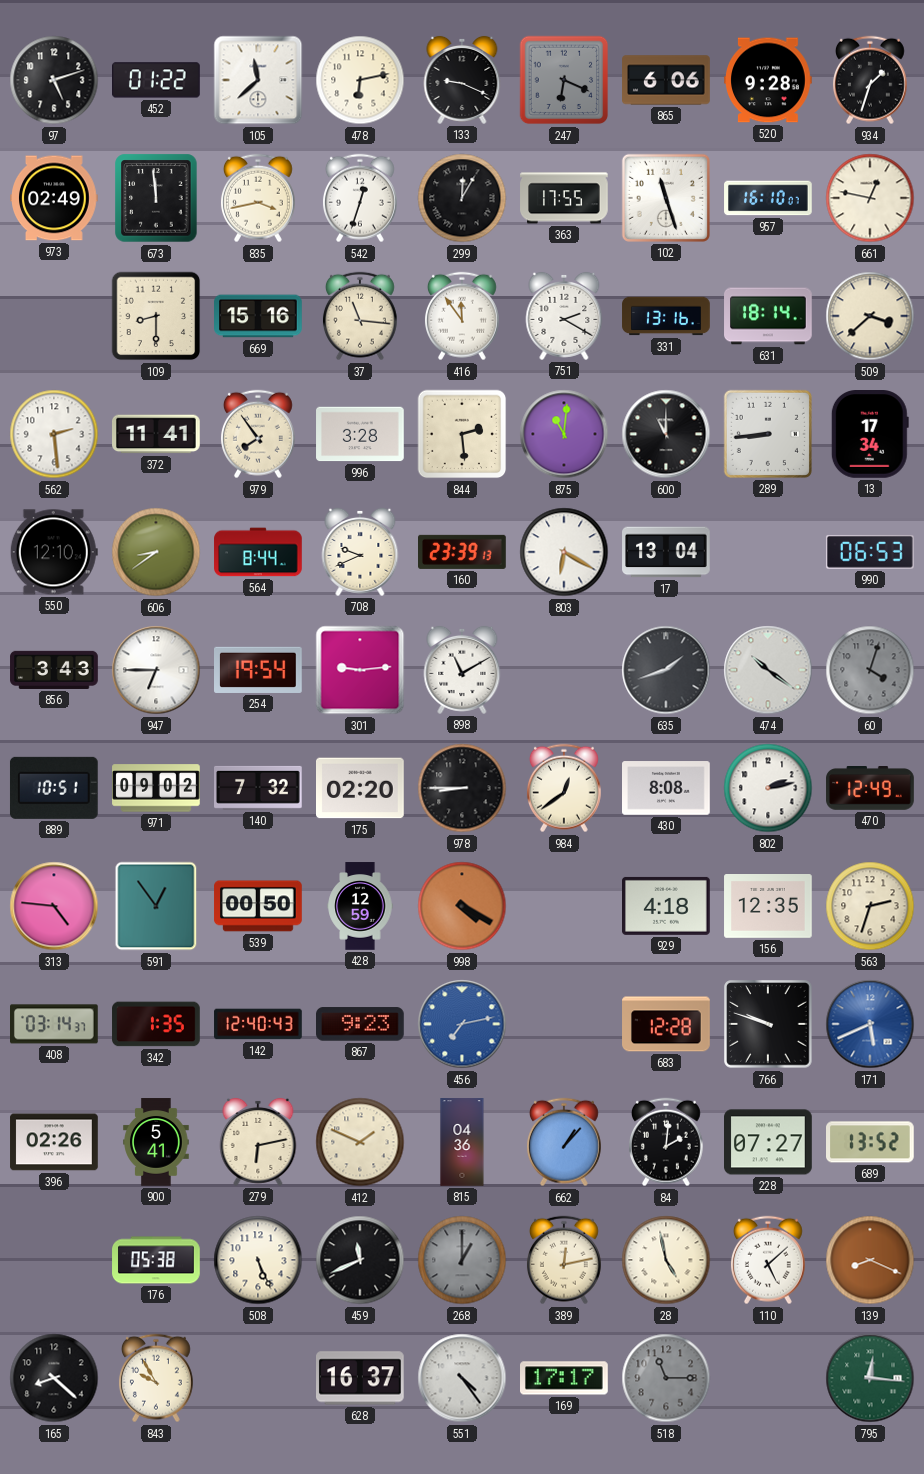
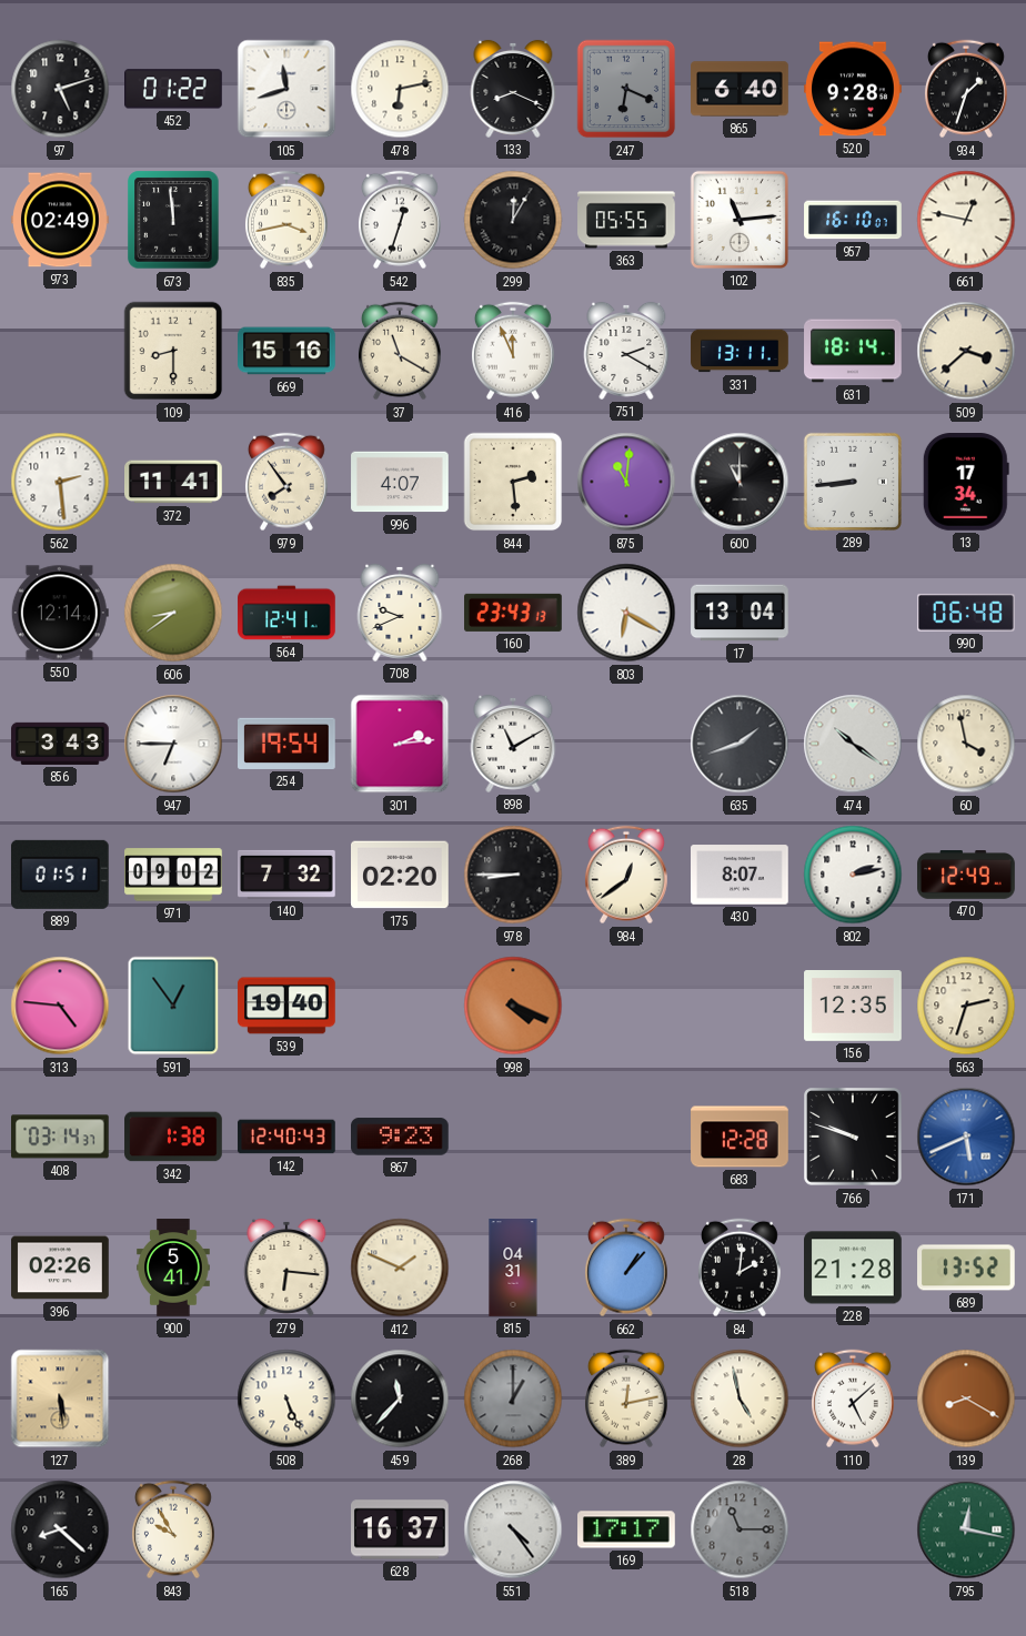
105: 11:38 -> 11:42 (286, 89)
133: 9:19 -> 8:19 (513, 89)
865: 6:06 -> 6:40 (740, 89)
363: 17:55 -> 05:55 (626, 220)
102: 11:27 -> 11:14 (740, 220)
37: 11:16 -> 11:20 (400, 351)
416: 11:54 -> 11:56 (513, 351)
331: 13:16 -> 13:11 (740, 351)
996: 3:28 -> 4:07 (400, 482)
550: 12:10 -> 12:14 (60, 613)
564: 8:44 -> 12:41 (286, 613)
160: 23:39 -> 23:43 (514, 613)
990: 06:53 -> 06:48 (966, 613)
301: 9:14 -> 2:14 (400, 744)
60: 4:03 -> 3:58 (966, 744)
60 dial: grey -> cream (966, 744)
889: 10:51 -> 01:51 (60, 875)
430: 8:08 -> 8:07 (740, 875)
539: 00:50 -> 19:40 (286, 1006)
428: 12:59 -> none (360, 906)
998: 4:20 -> 4:19 (513, 1006)
929: 4:18 -> none (667, 906)
342: 1:35 -> 1:38 (173, 1137)
456: 7:13 -> none (462, 1024)
279: 6:13 -> 6:16 (286, 1268)
815: 04:36 -> 04:31 (513, 1268)
228: 07:27 -> 21:28 (854, 1268)
127: none -> 5:29 (60, 1398)
176: 05:38 -> none (156, 1260)
459: 11:41 -> 11:37 (400, 1398)
139: 8:19 -> 8:20 (966, 1398)
795: 12:16 -> 12:17 (966, 1529)
